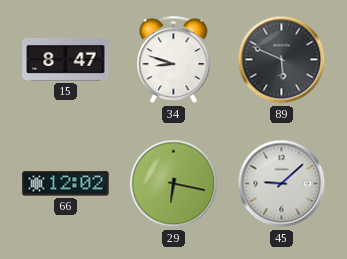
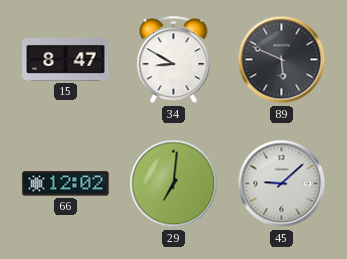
34: 8:48 -> 8:50 (174, 60)
29: 6:17 -> 7:01 (174, 184)
